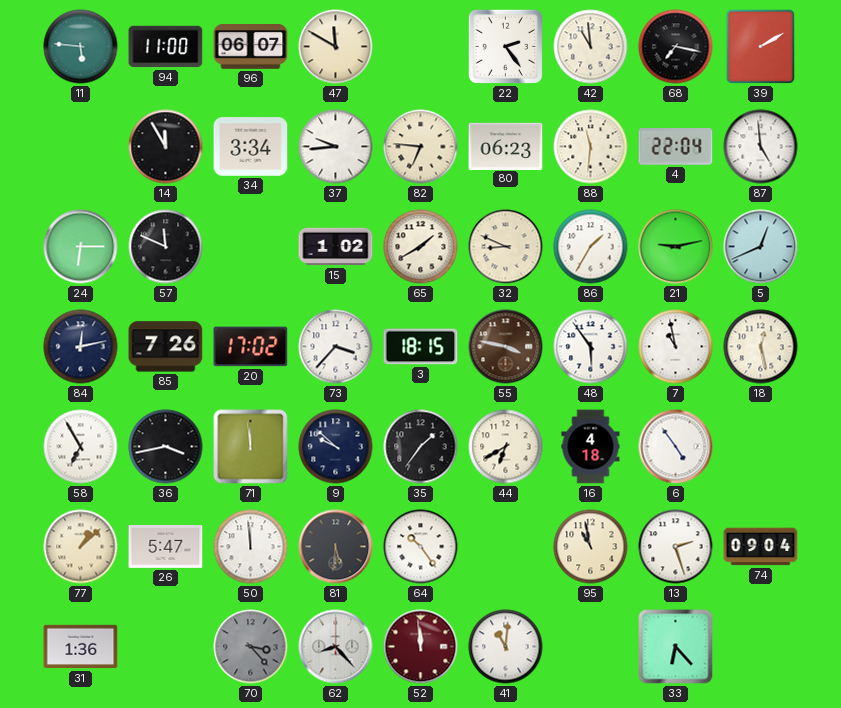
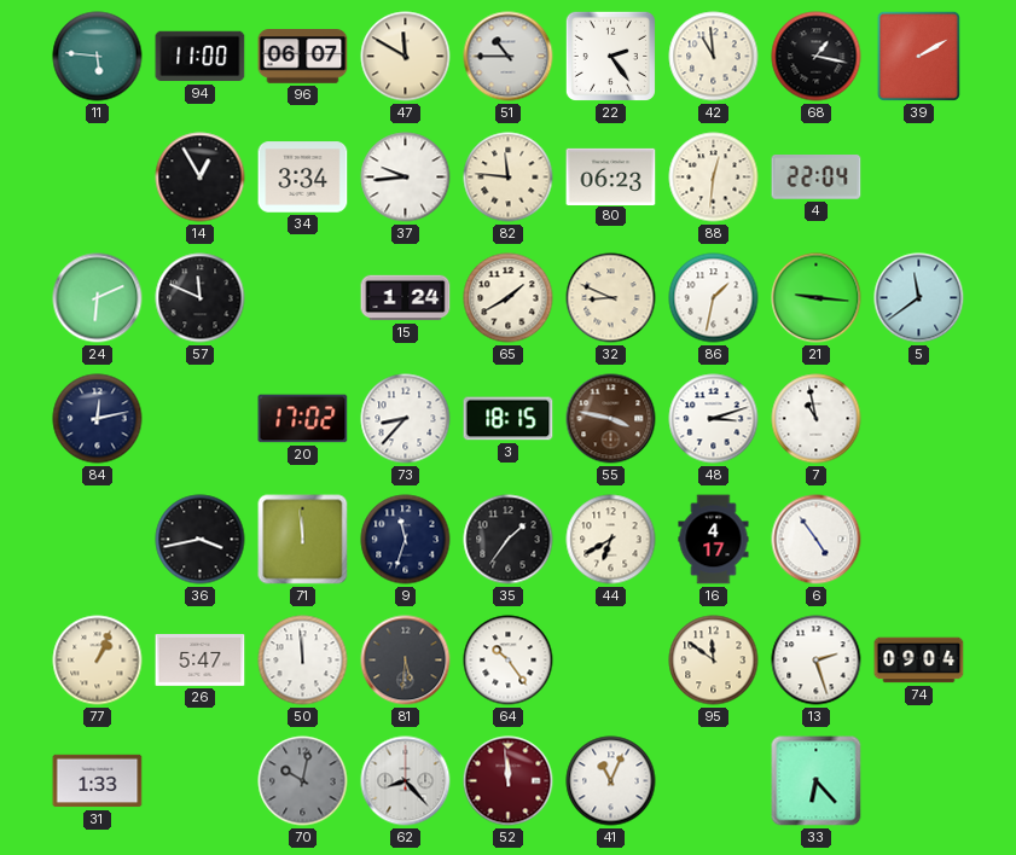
51: none -> 10:45 (509, 57)
68: 7:17 -> 1:17 (817, 57)
14: 11:55 -> 12:55 (201, 178)
82: 6:46 -> 11:46 (509, 178)
88: 11:31 -> 12:31 (714, 178)
87: 4:59 -> none (761, 147)
24: 6:15 -> 6:11 (98, 298)
15: 1:02 -> 1:24 (406, 298)
86: 1:35 -> 1:32 (714, 298)
21: 9:13 -> 9:16 (817, 298)
5: 12:41 -> 11:39 (919, 298)
85: 7:26 -> none (166, 347)
73: 3:37 -> 8:37 (406, 419)
48: 5:54 -> 3:12 (714, 419)
18: 12:28 -> none (761, 347)
58: 6:55 -> none (81, 447)
9: 9:52 -> 11:33 (406, 540)
16: 4:18 -> 4:17 (714, 540)
77: 1:08 -> 1:04 (98, 661)
95: 10:58 -> 11:51 (714, 661)
31: 1:36 -> 1:33 (98, 781)
70: 3:23 -> 10:02 (303, 781)
41: 11:01 -> 11:04 (611, 781)
